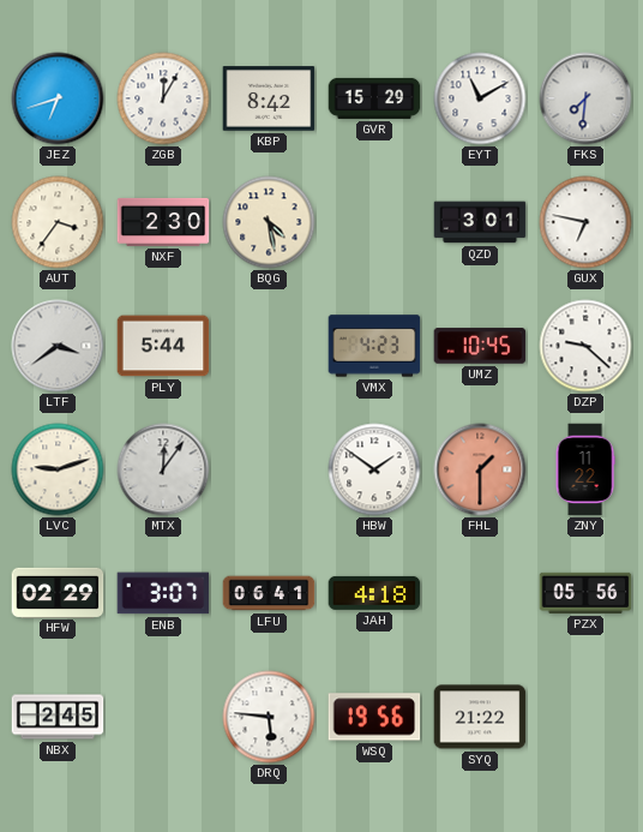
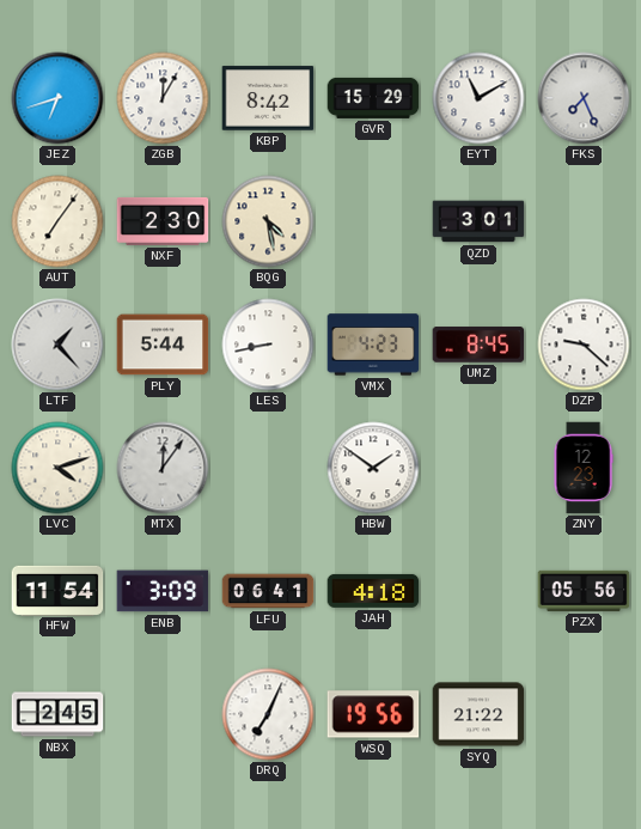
FKS: 7:31 -> 7:26 (584, 98)
AUT: 3:36 -> 7:06 (57, 221)
GUX: 6:47 -> none (585, 222)
LTF: 3:39 -> 1:23 (57, 345)
LES: none -> 8:43 (268, 345)
UMZ: 10:45 -> 8:45 (478, 345)
LVC: 9:12 -> 4:12 (57, 468)
FHL: 1:30 -> none (480, 469)
ZNY: 11:22 -> 12:23 (584, 468)
HFW: 02:29 -> 11:54 (57, 590)
ENB: 3:07 -> 3:09 (163, 591)
DRQ: 5:46 -> 7:04 (268, 714)
